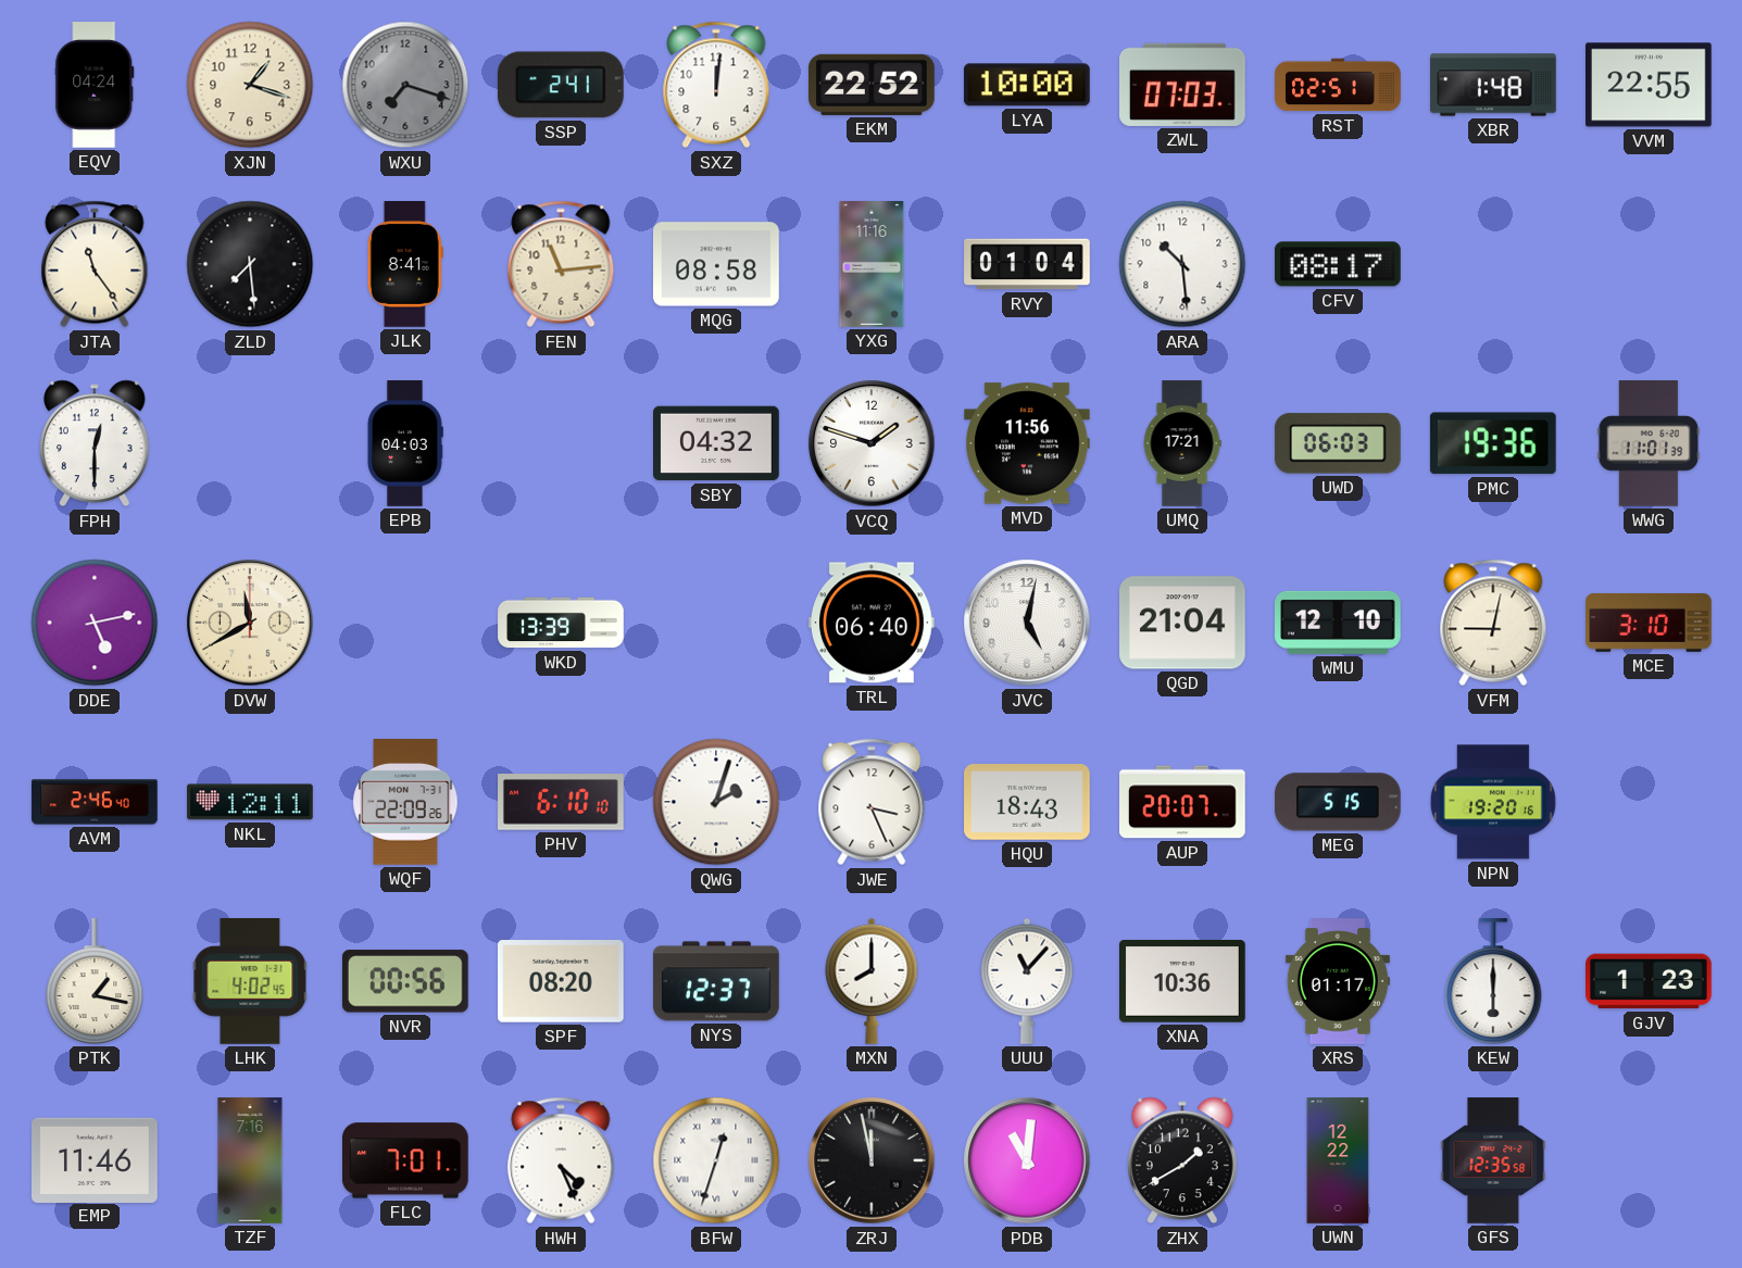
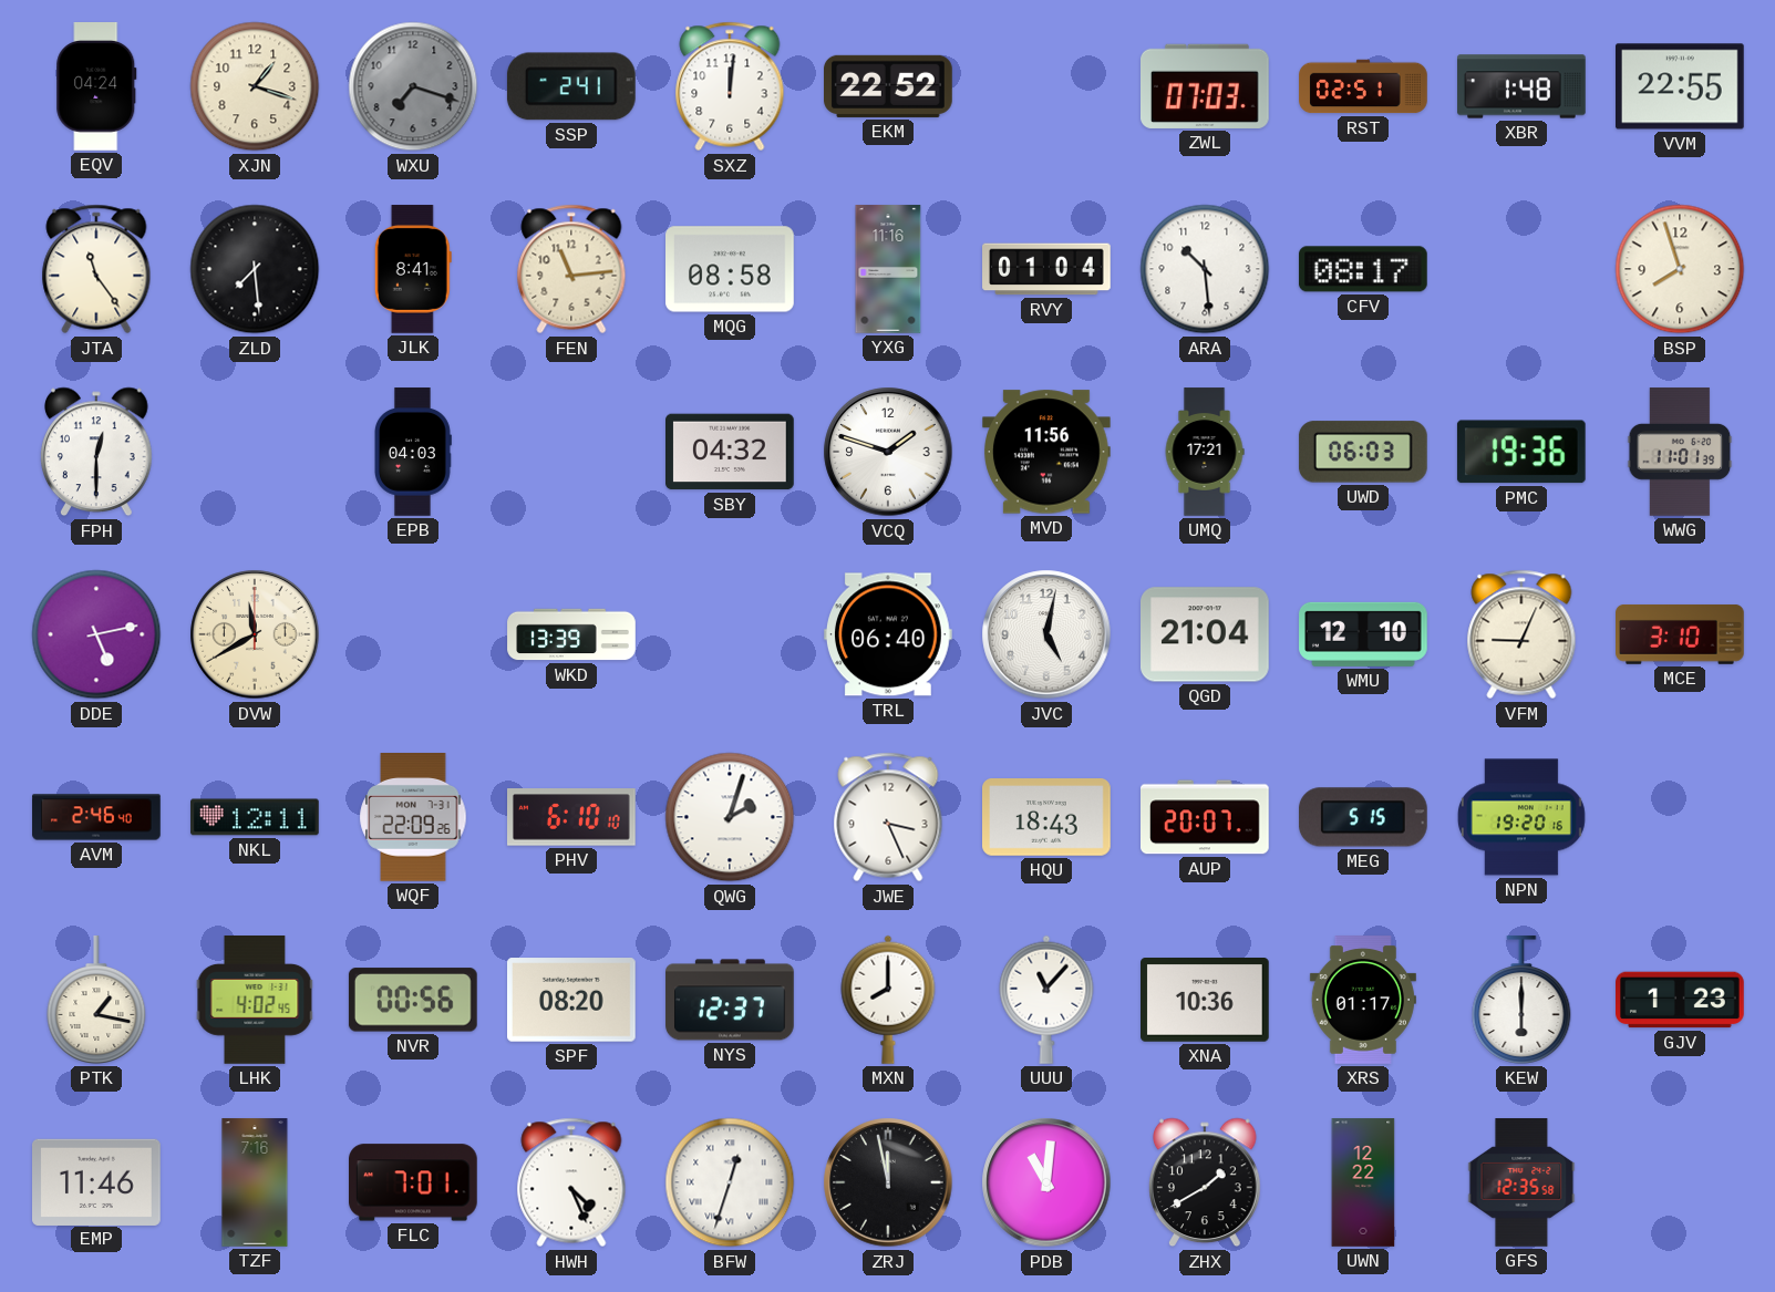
LYA: 10:00 -> none (1027, 85)
BSP: none -> 7:57 (1680, 269)
VFM: 9:02 -> 9:04 (1521, 634)
